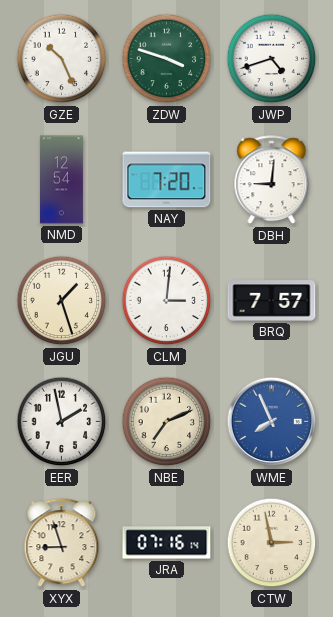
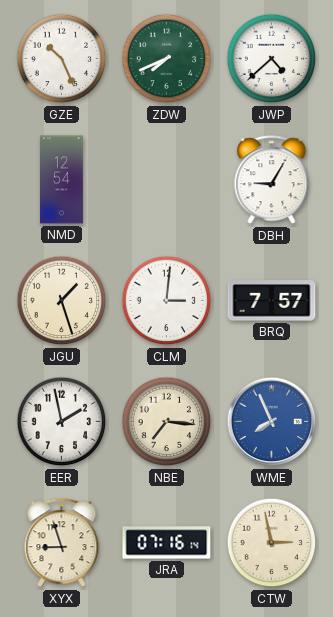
ZDW: 3:48 -> 7:41 (167, 59)
JWP: 4:42 -> 4:38 (272, 59)
NAY: 7:20 -> none (167, 180)
DBH: 9:01 -> 9:05 (272, 180)
NBE: 7:11 -> 7:16 (167, 422)
